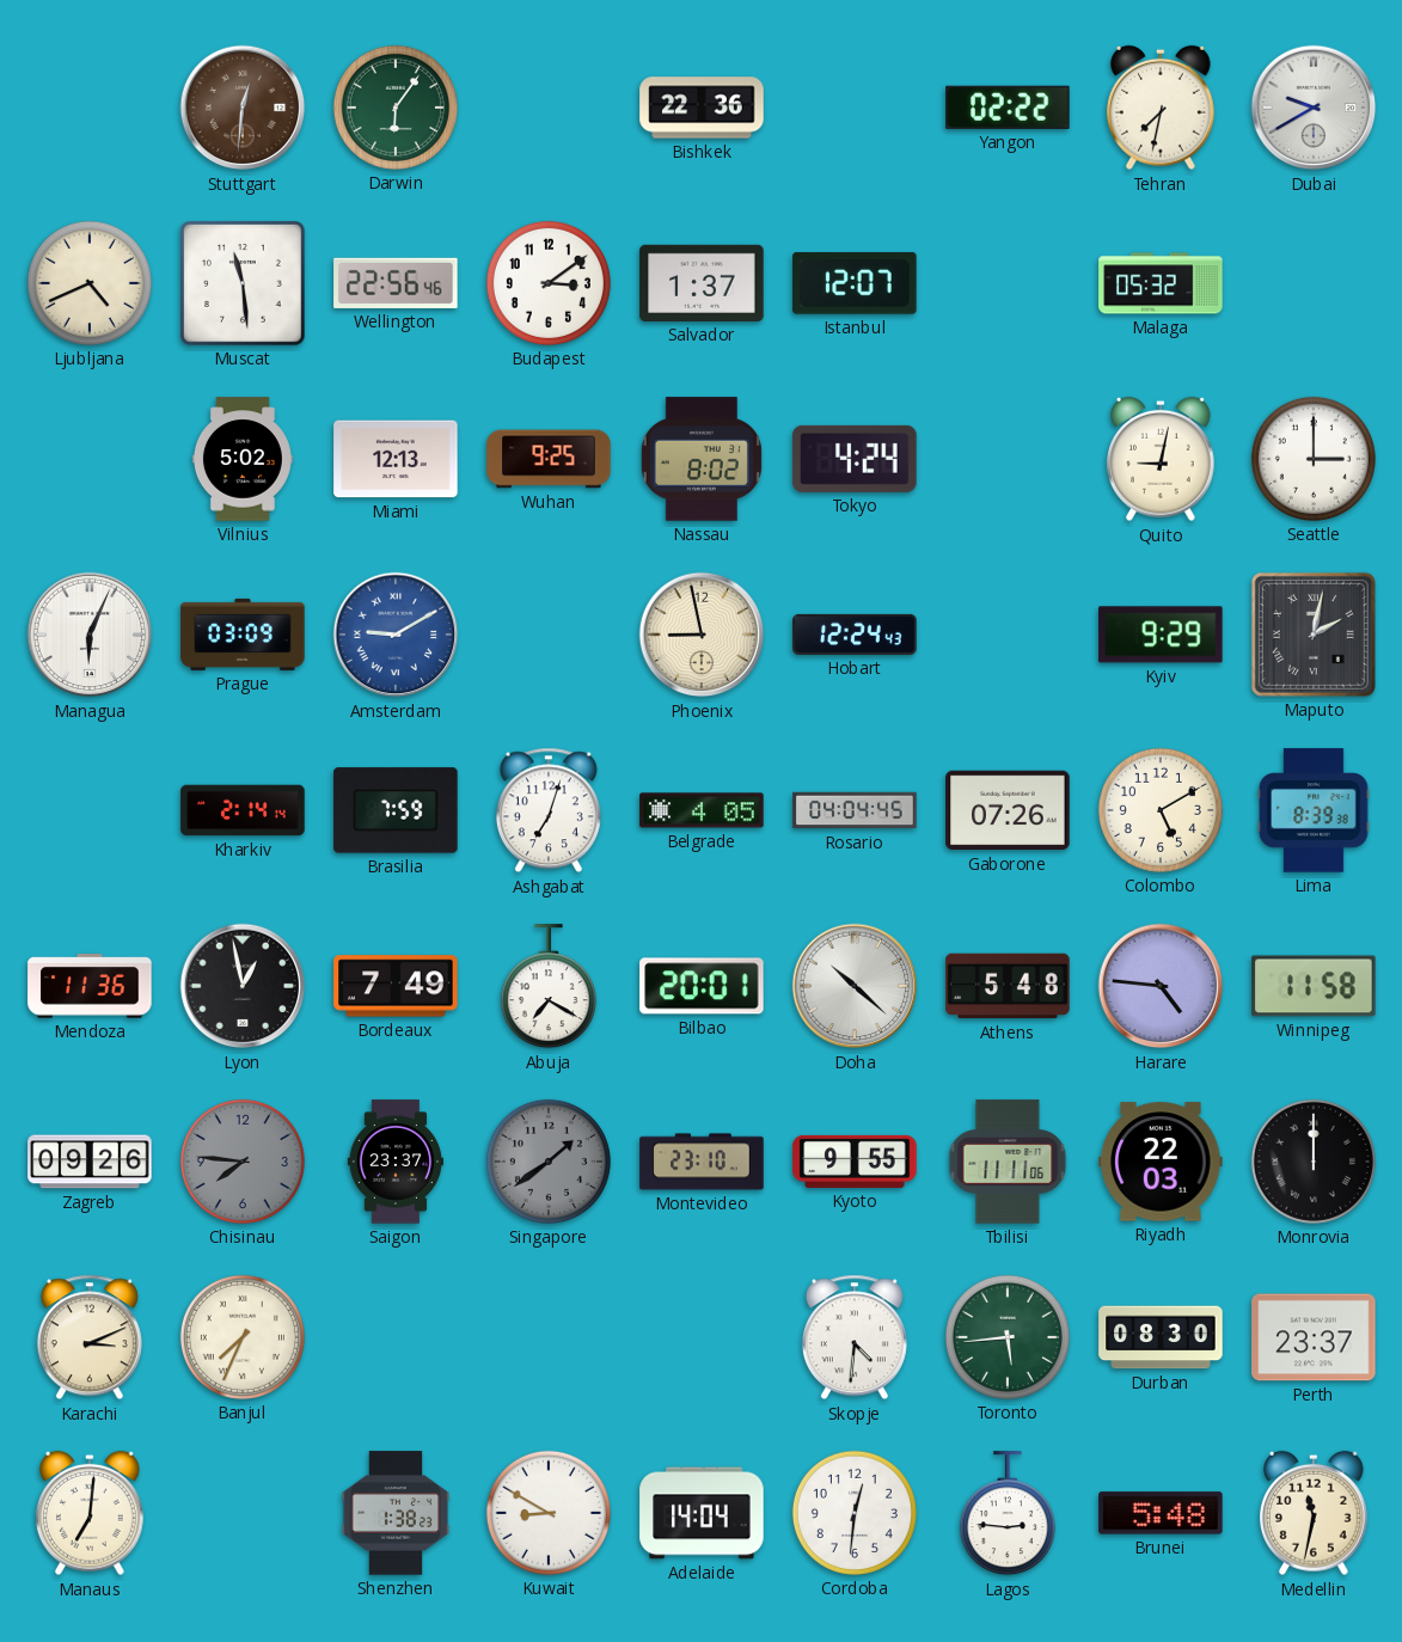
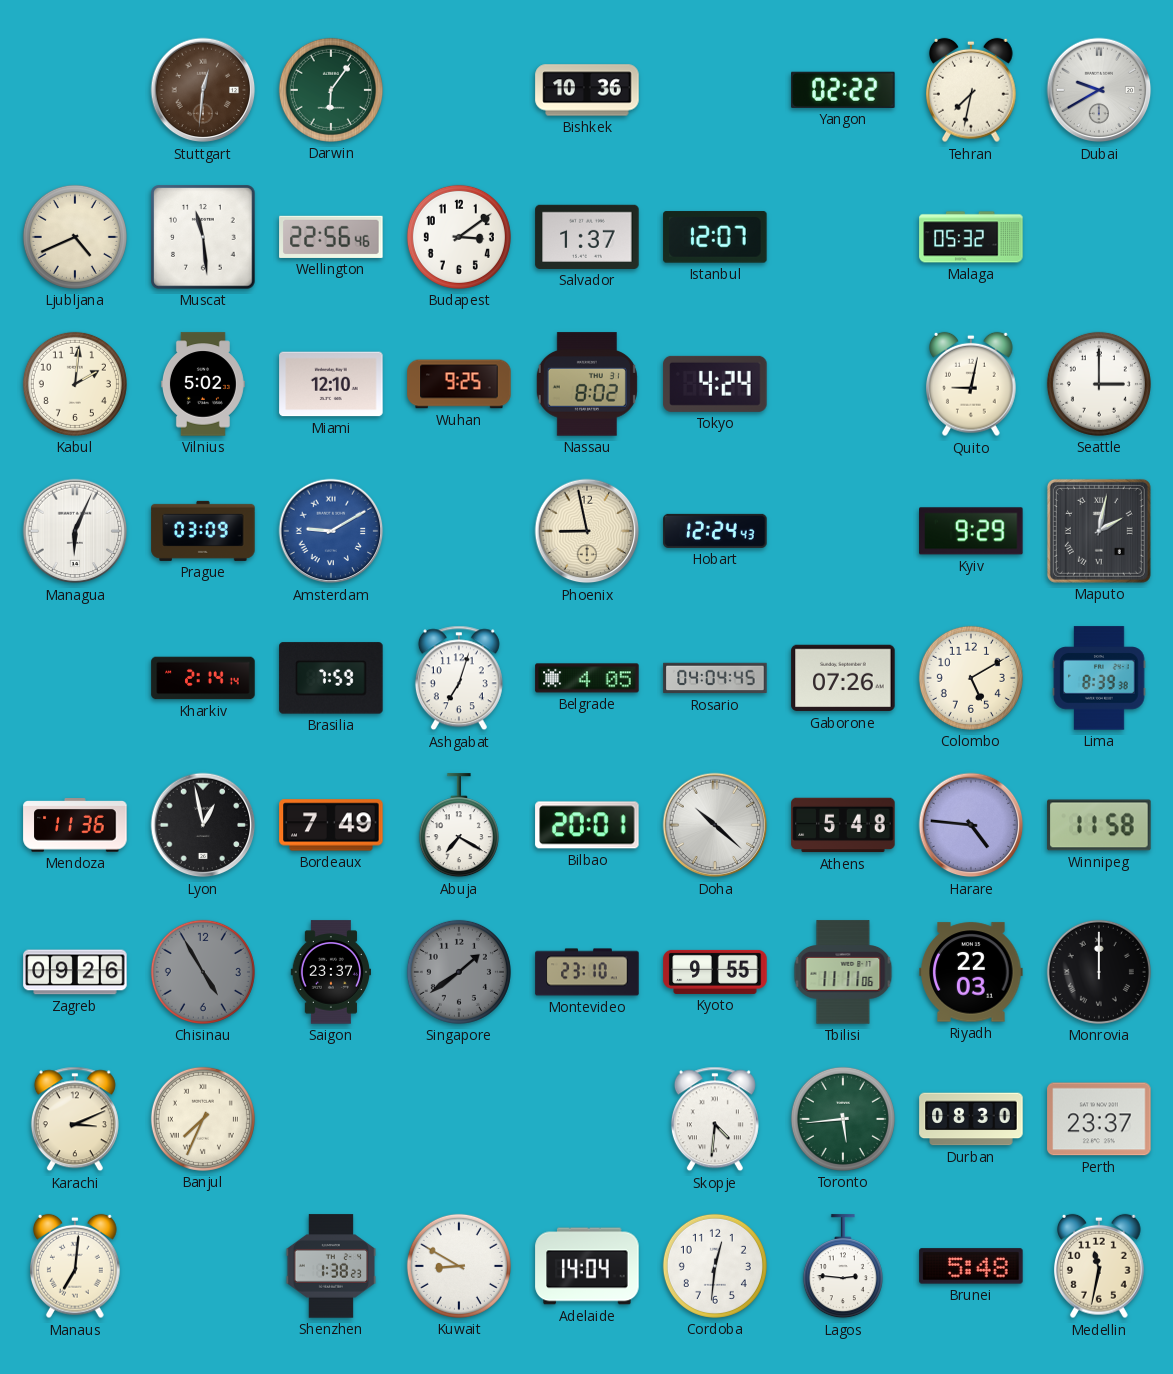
Bishkek: 22:36 -> 10:36 (587, 90)
Kabul: none -> 2:01 (75, 384)
Miami: 12:13 -> 12:10 (331, 384)
Chisinau: 7:46 -> 4:55 (203, 972)
